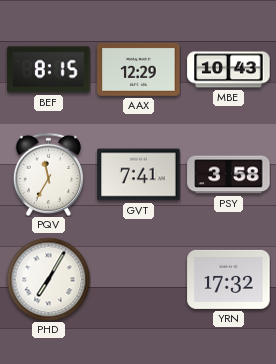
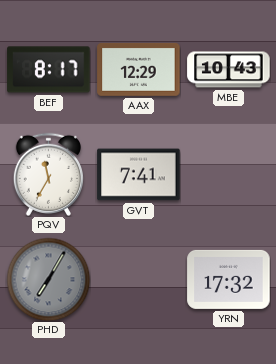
BEF: 8:15 -> 8:17 (49, 70)
PSY: 3:58 -> none (229, 175)
PHD dial: white -> grey (48, 279)
